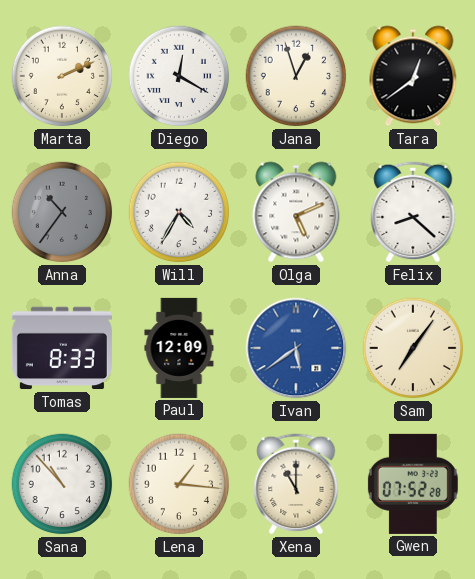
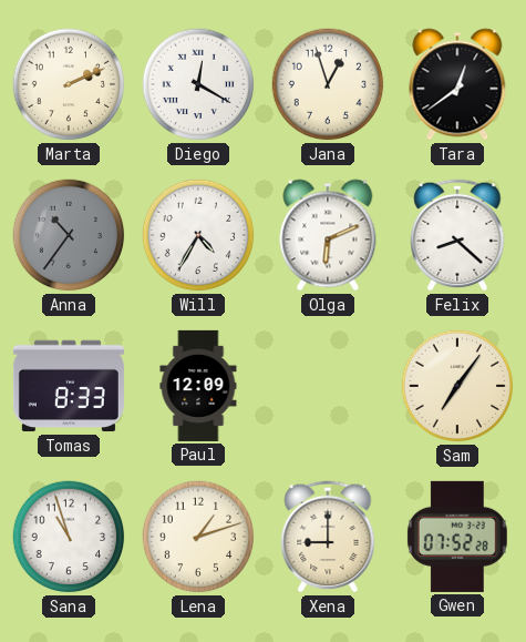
Olga: 5:11 -> 6:11 (328, 235)
Ivan: 5:39 -> none (296, 348)
Sana: 10:53 -> 10:57 (69, 537)
Lena: 1:16 -> 1:12 (198, 537)
Xena: 11:00 -> 9:00 (328, 537)
